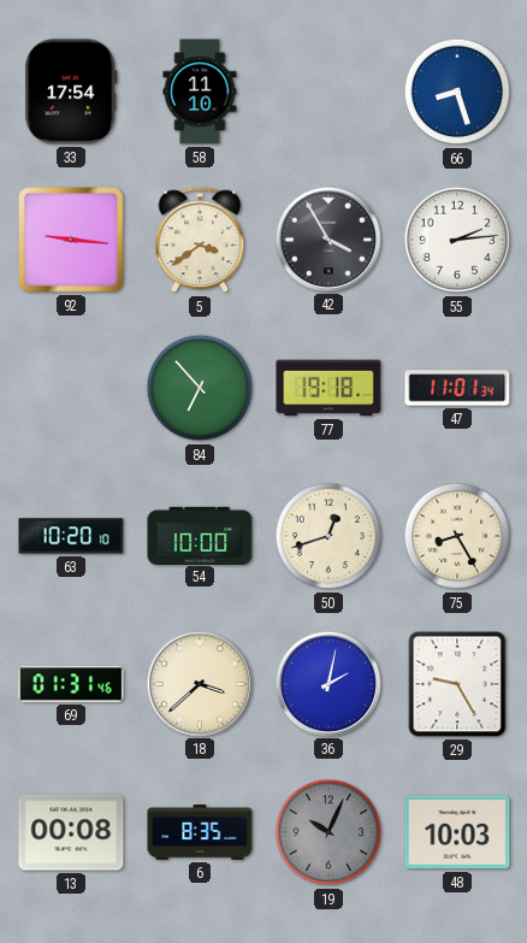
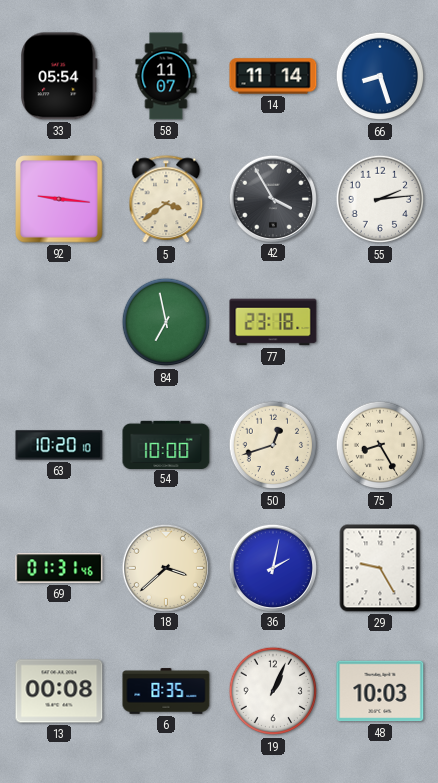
33: 17:54 -> 05:54 (59, 76)
58: 11:10 -> 11:07 (166, 76)
14: none -> 11:14 (273, 76)
84: 6:53 -> 6:58 (166, 322)
77: 19:18 -> 23:18 (273, 322)
47: 11:01 -> none (457, 388)
19: 10:04 -> 1:04 (273, 691)
19 dial: grey -> white (273, 691)
